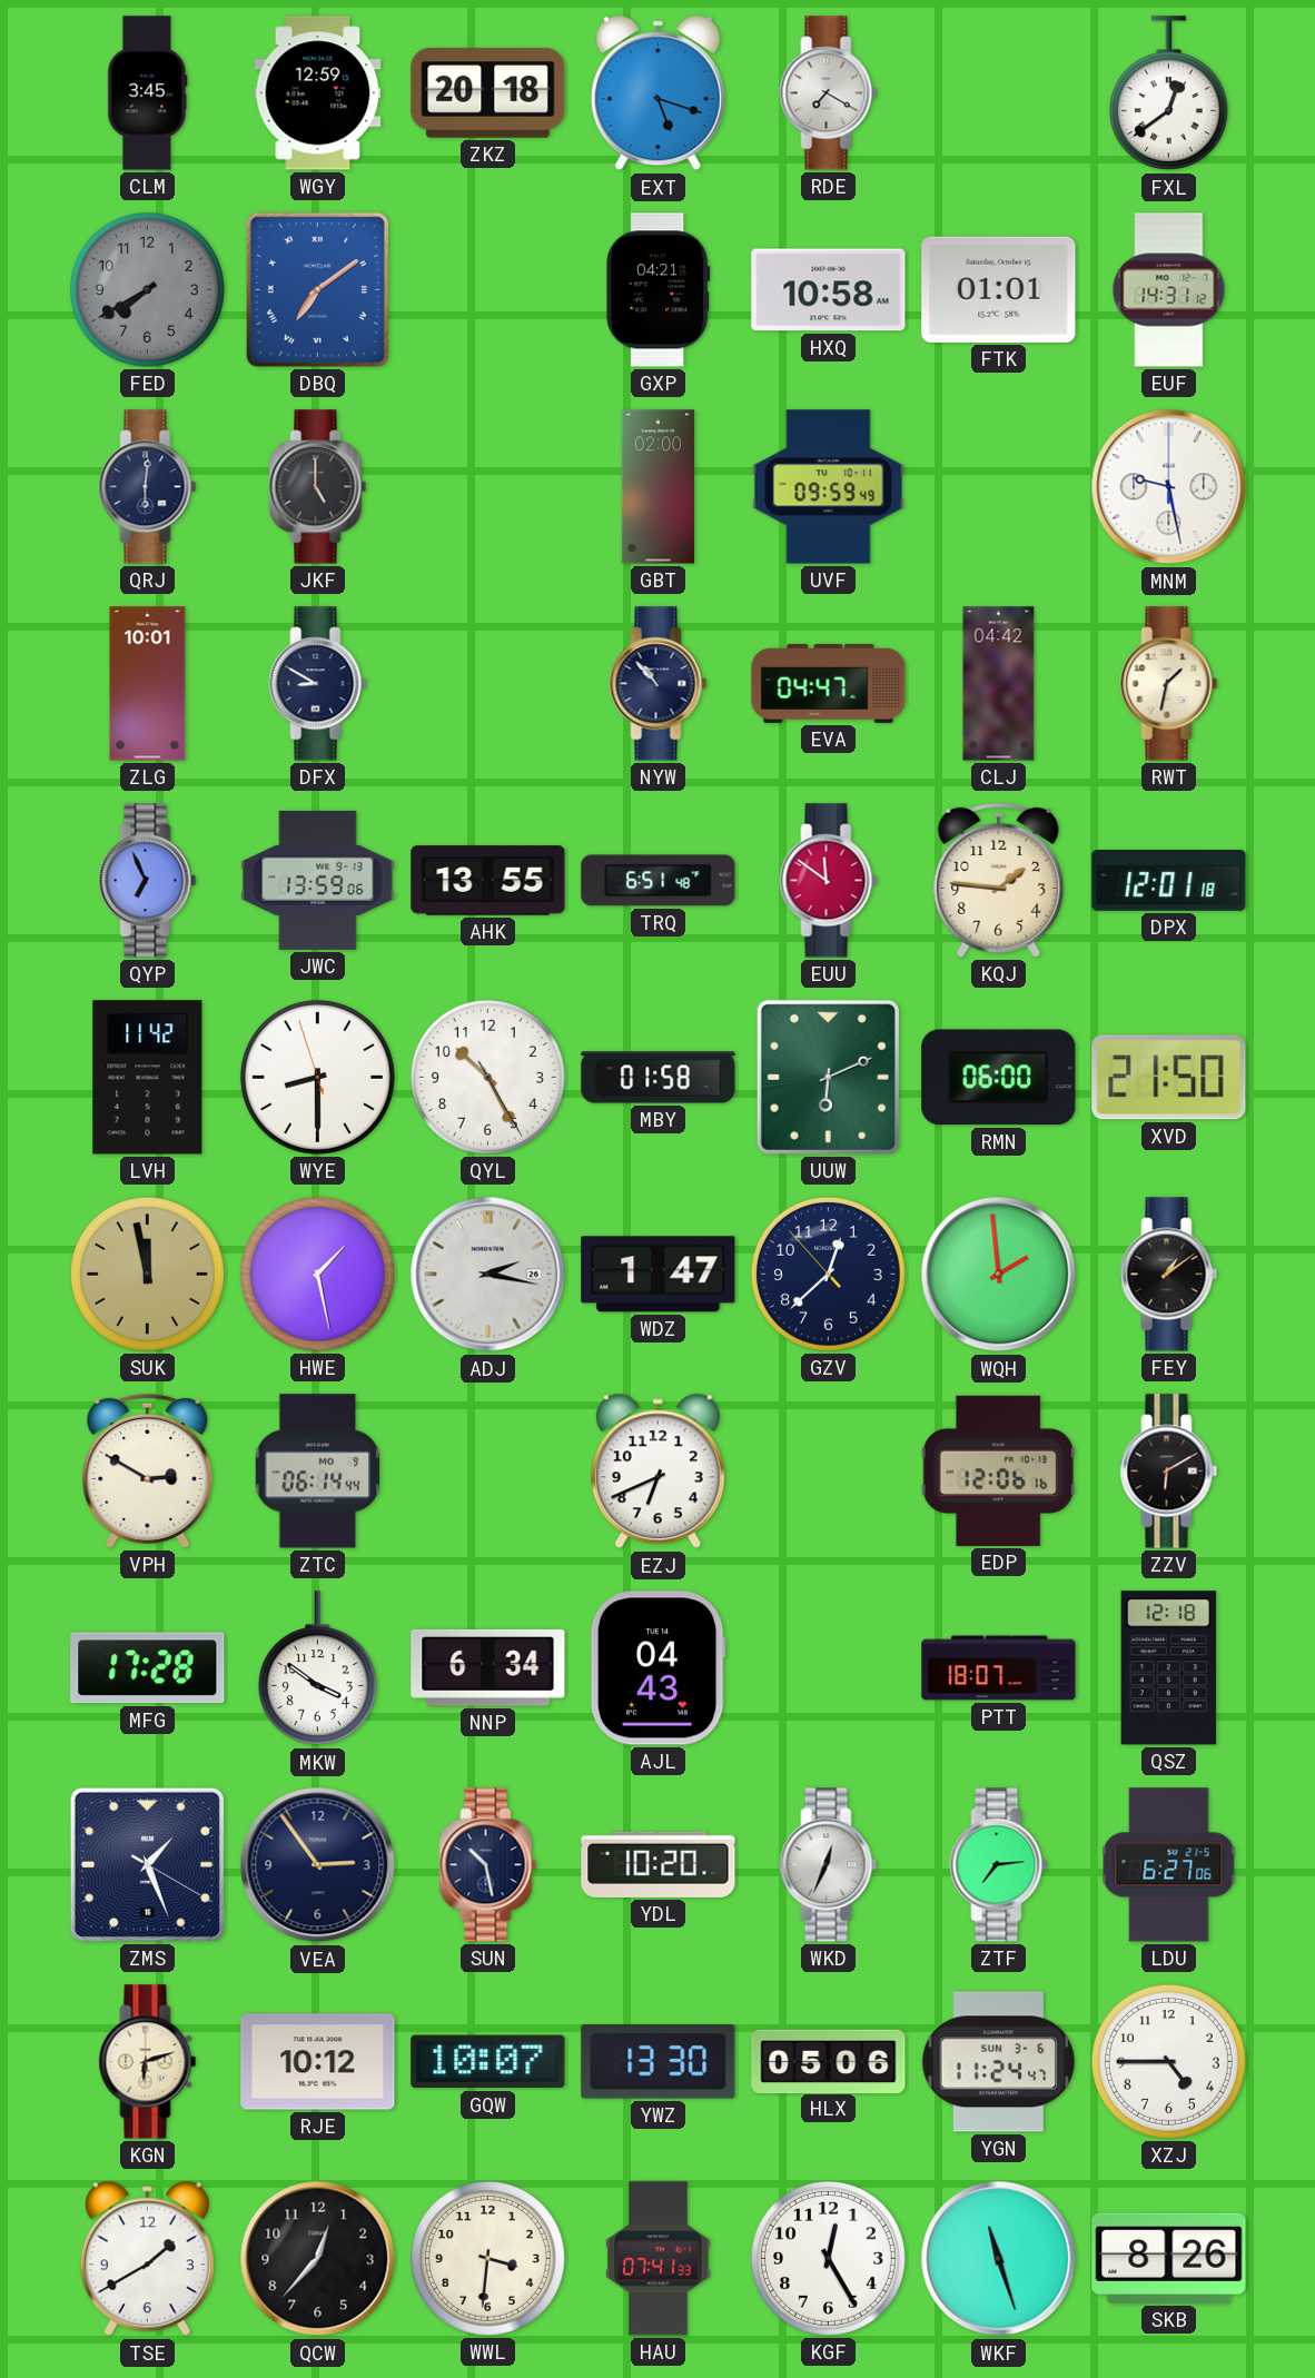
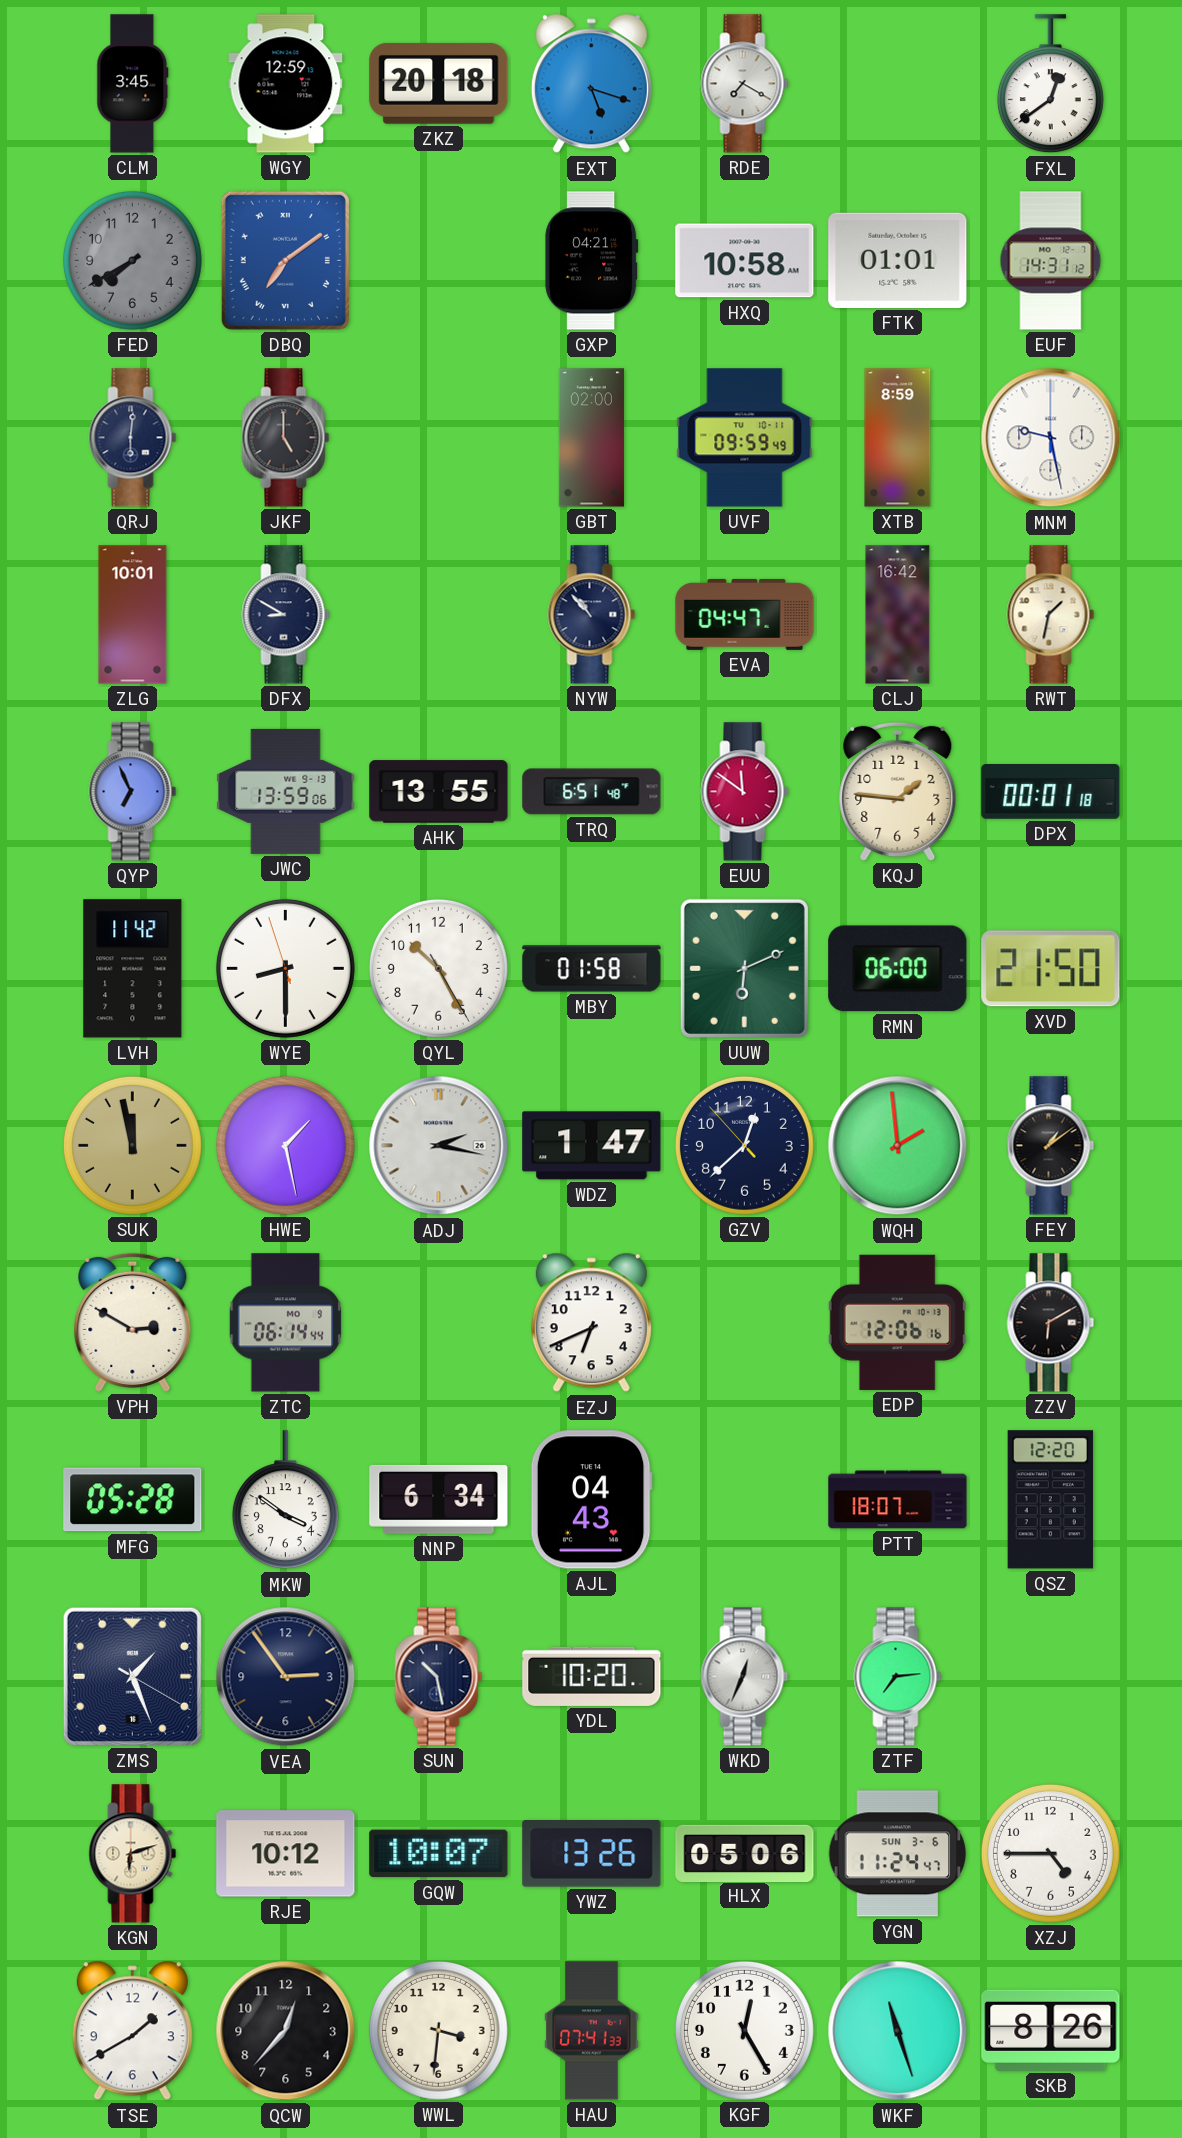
XTB: none -> 8:59 (898, 438)
CLJ: 04:42 -> 16:42 (898, 615)
DPX: 12:01 -> 00:01 (1051, 792)
MFG: 17:28 -> 05:28 (133, 1500)
QSZ: 12:18 -> 12:20 (1050, 1500)
LDU: 6:27 -> none (1169, 1865)
YWZ: 13:30 -> 13:26 (592, 1854)
